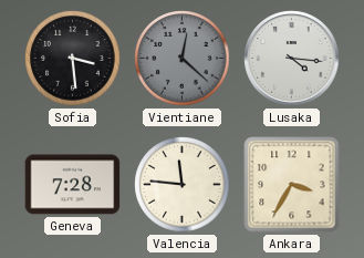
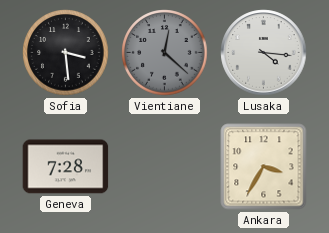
Valencia: 11:46 -> none (183, 185)
